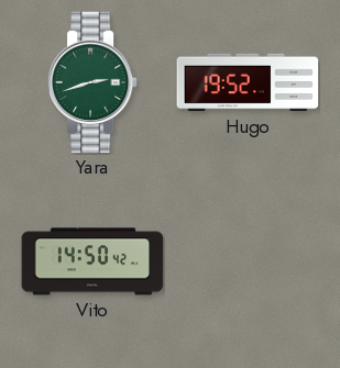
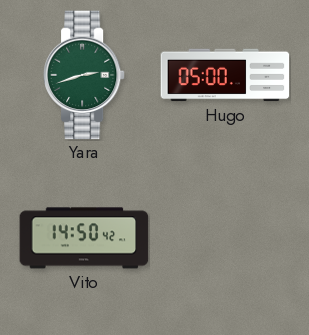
Hugo: 19:52 -> 05:00 (225, 75)
